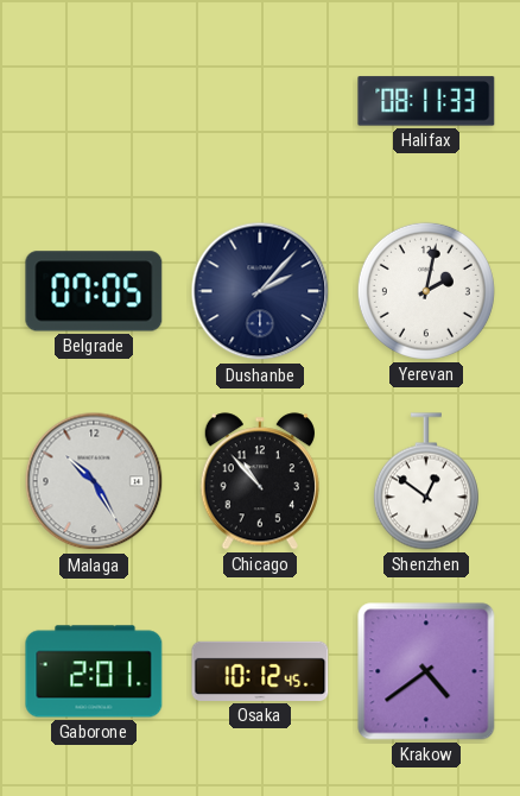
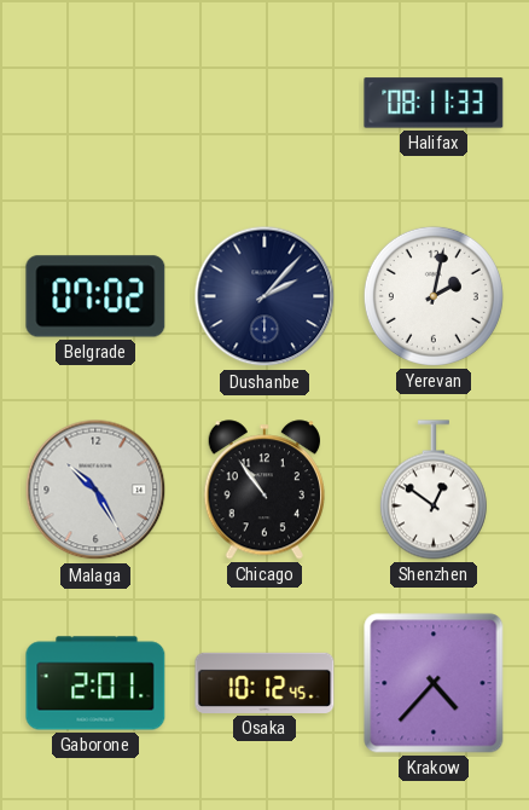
Belgrade: 07:05 -> 07:02 (95, 296)
Chicago: 10:53 -> 10:54 (263, 490)
Krakow: 4:39 -> 4:37 (434, 683)
